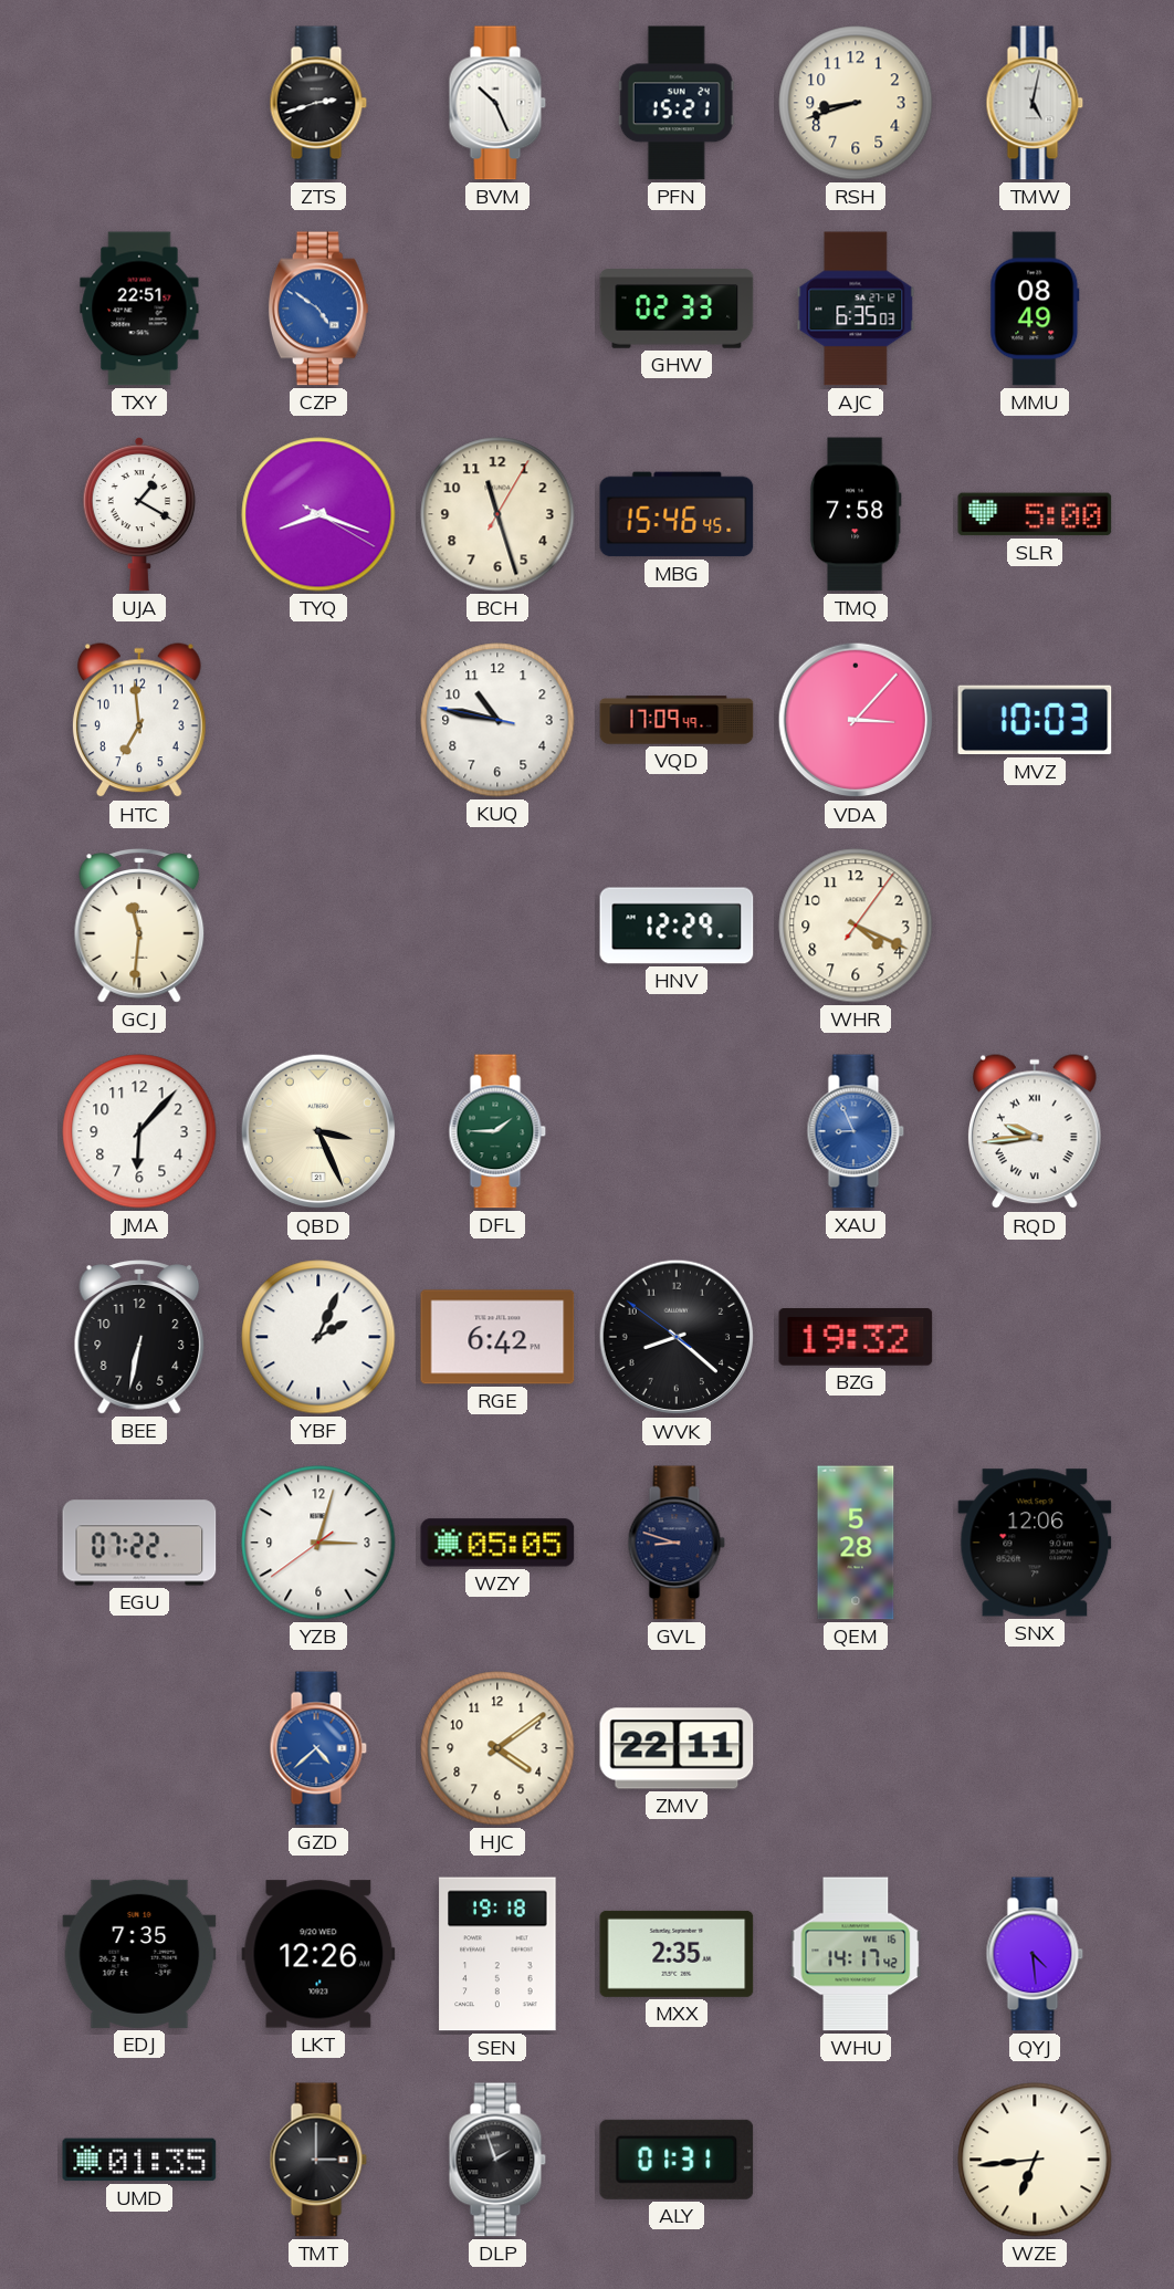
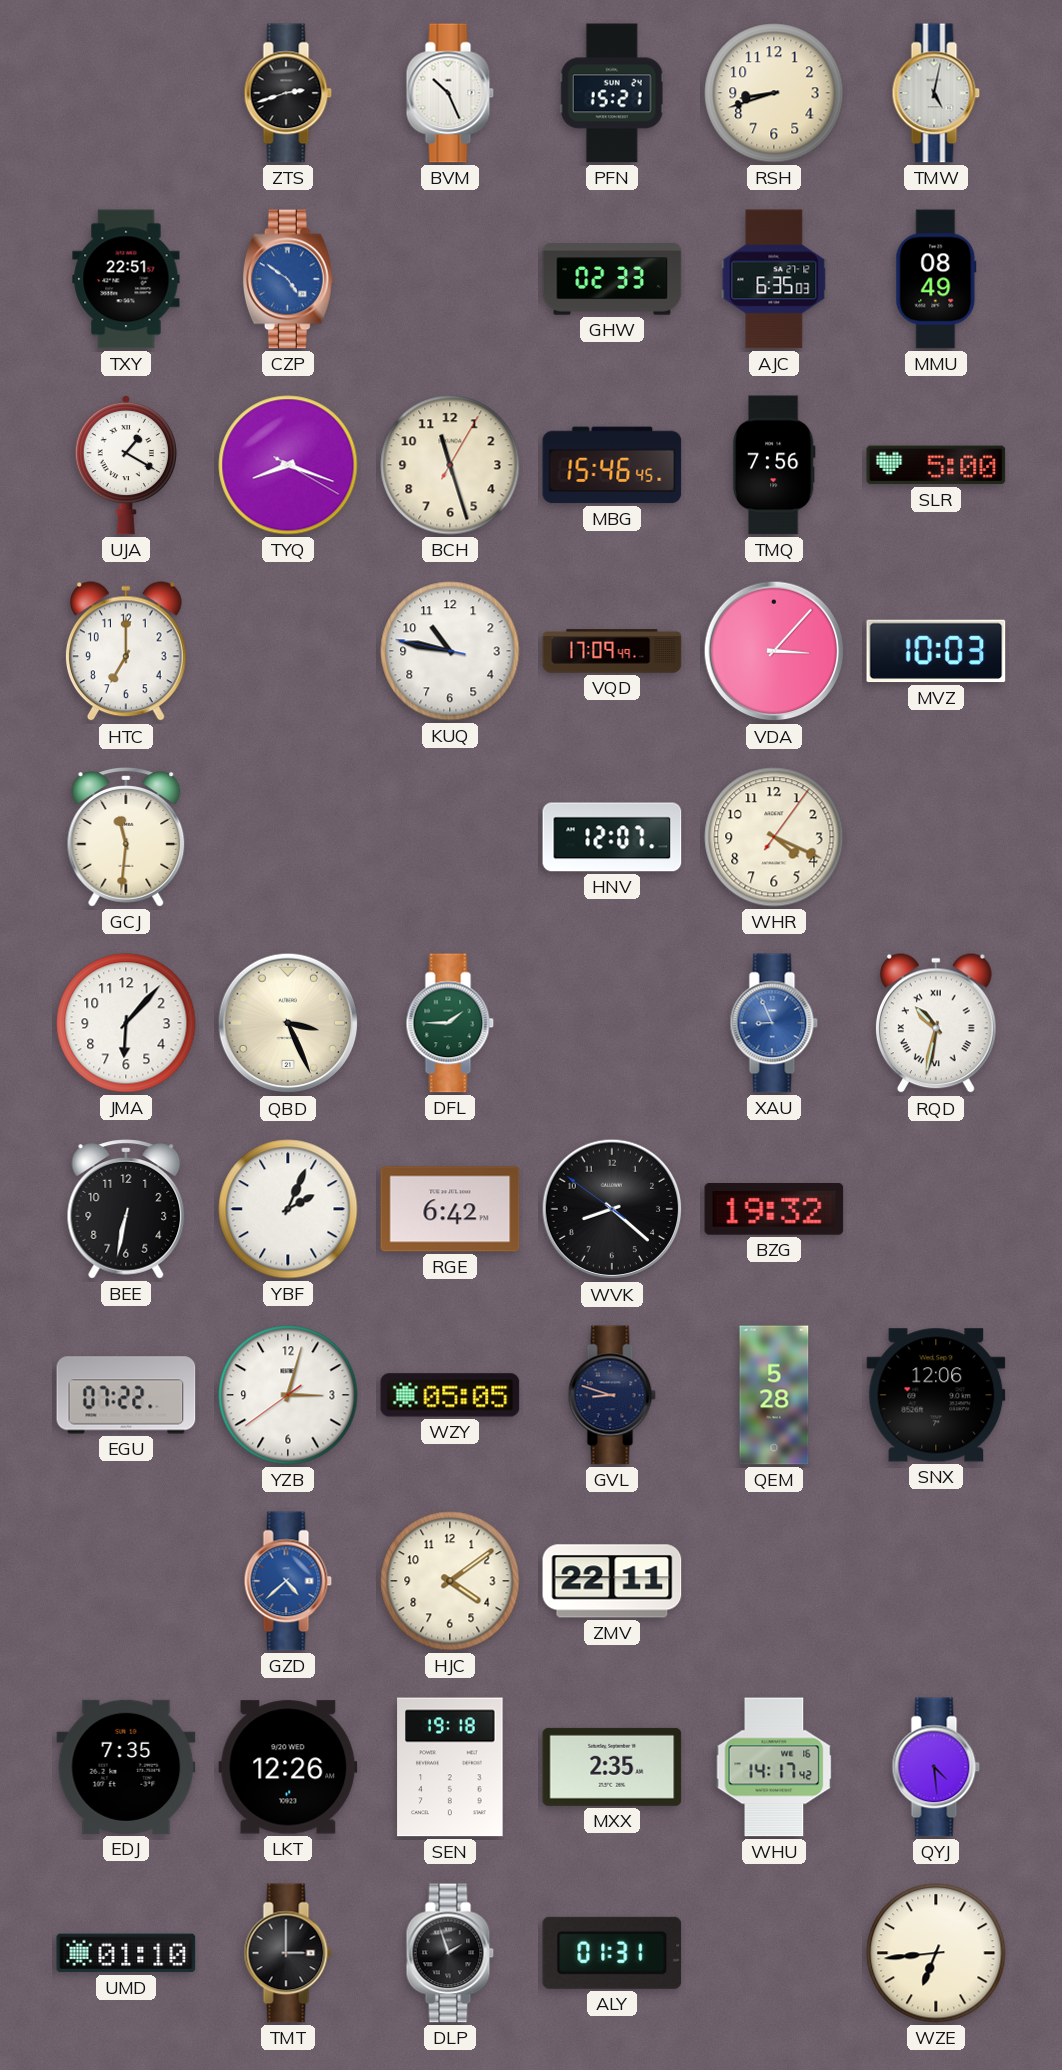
TMQ: 7:58 -> 7:56 (774, 465)
HTC: 6:59 -> 7:00 (126, 652)
HNV: 12:29 -> 12:07 (612, 837)
RQD: 9:44 -> 10:32 (936, 1024)
UMD: 01:35 -> 01:10 (126, 1953)
